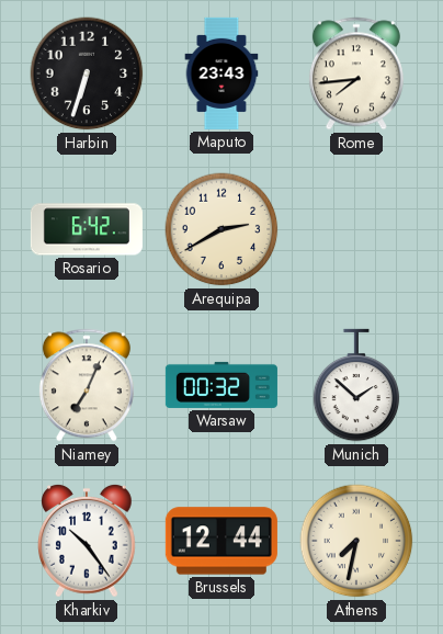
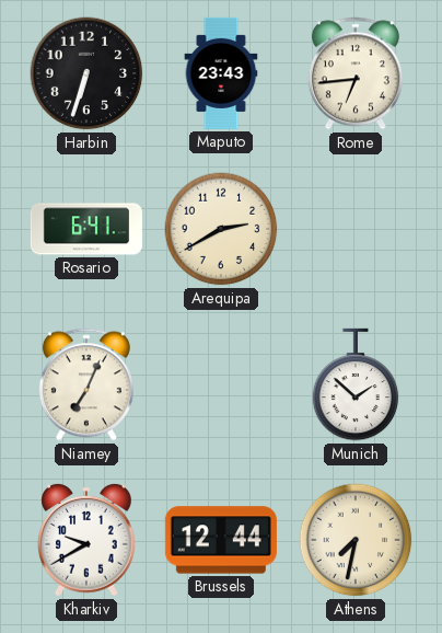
Rome: 7:44 -> 6:44 (356, 73)
Rosario: 6:42 -> 6:41 (86, 229)
Warsaw: 00:32 -> none (222, 385)
Kharkiv: 10:24 -> 9:40 (86, 540)
